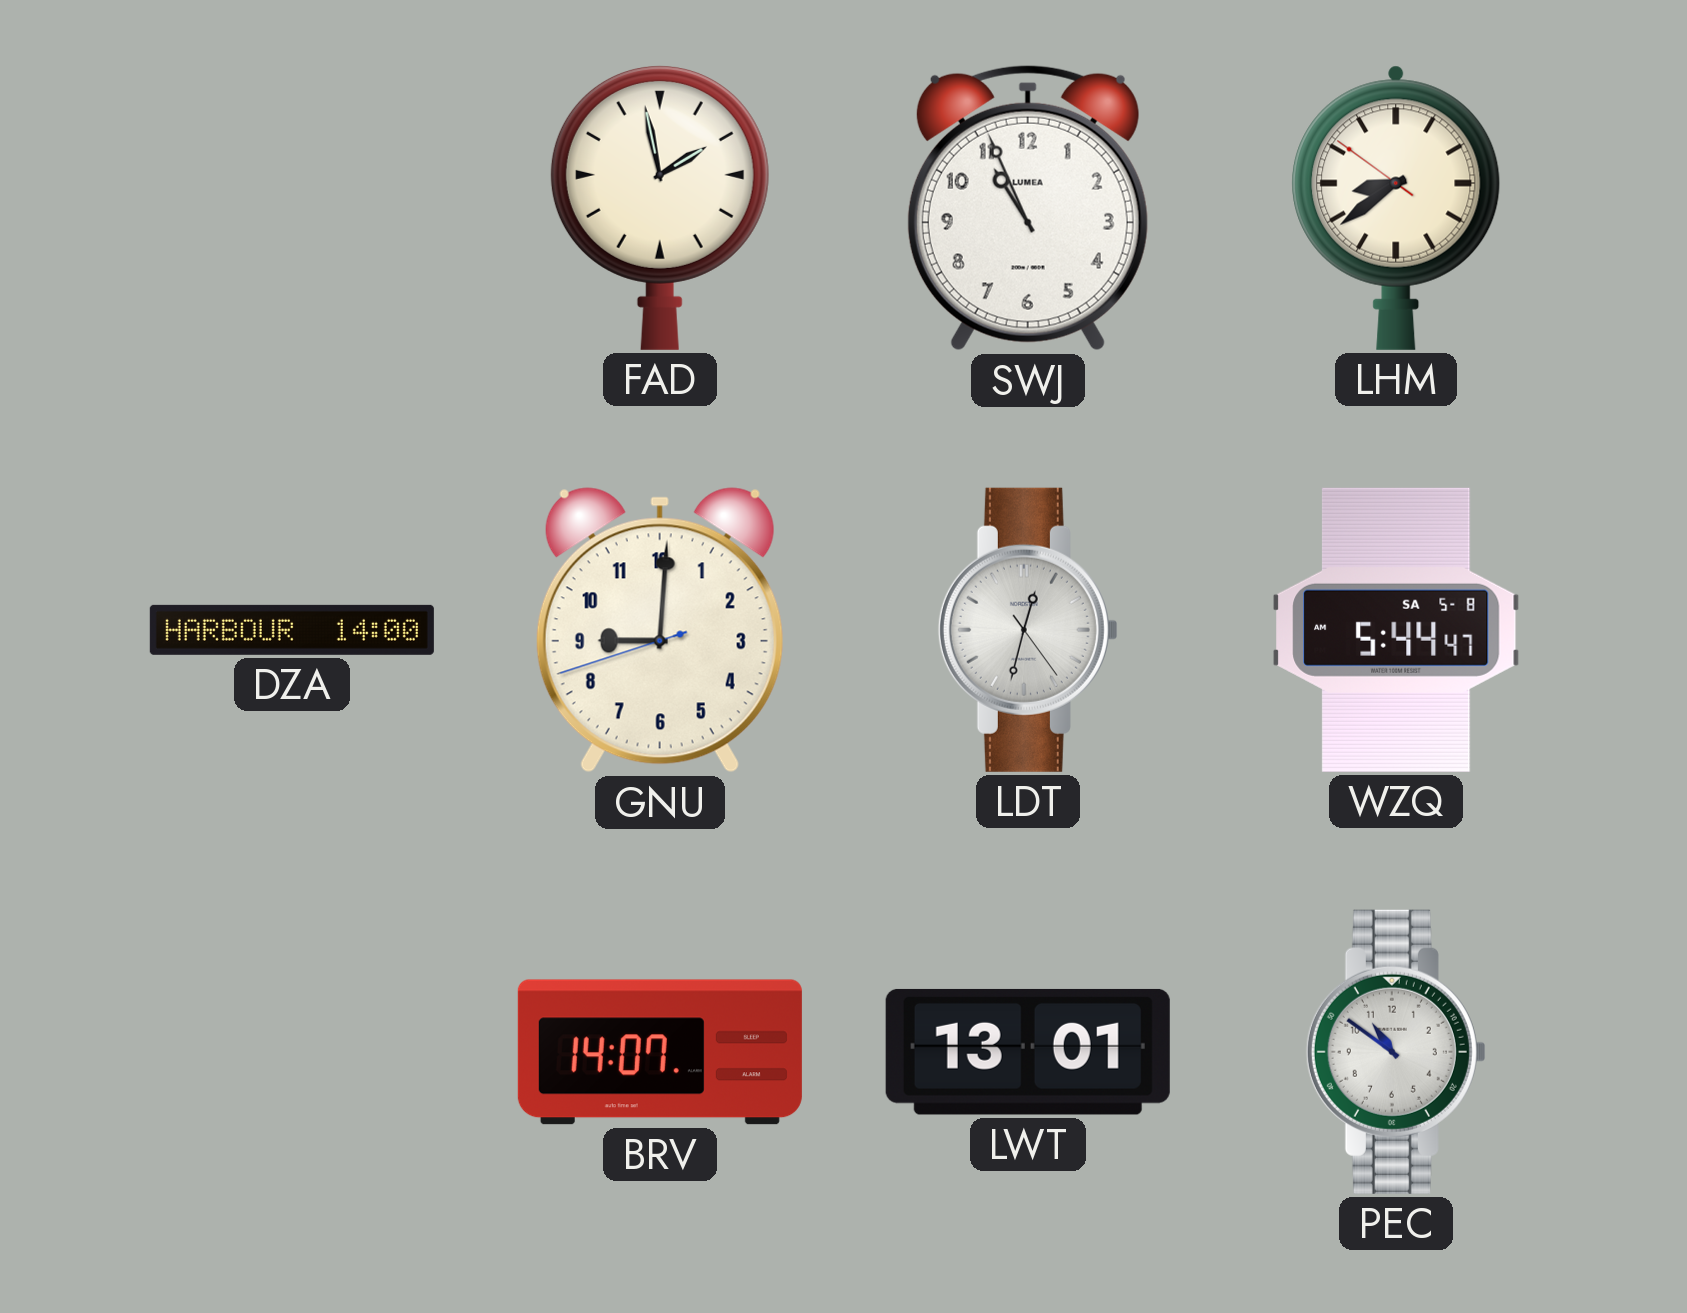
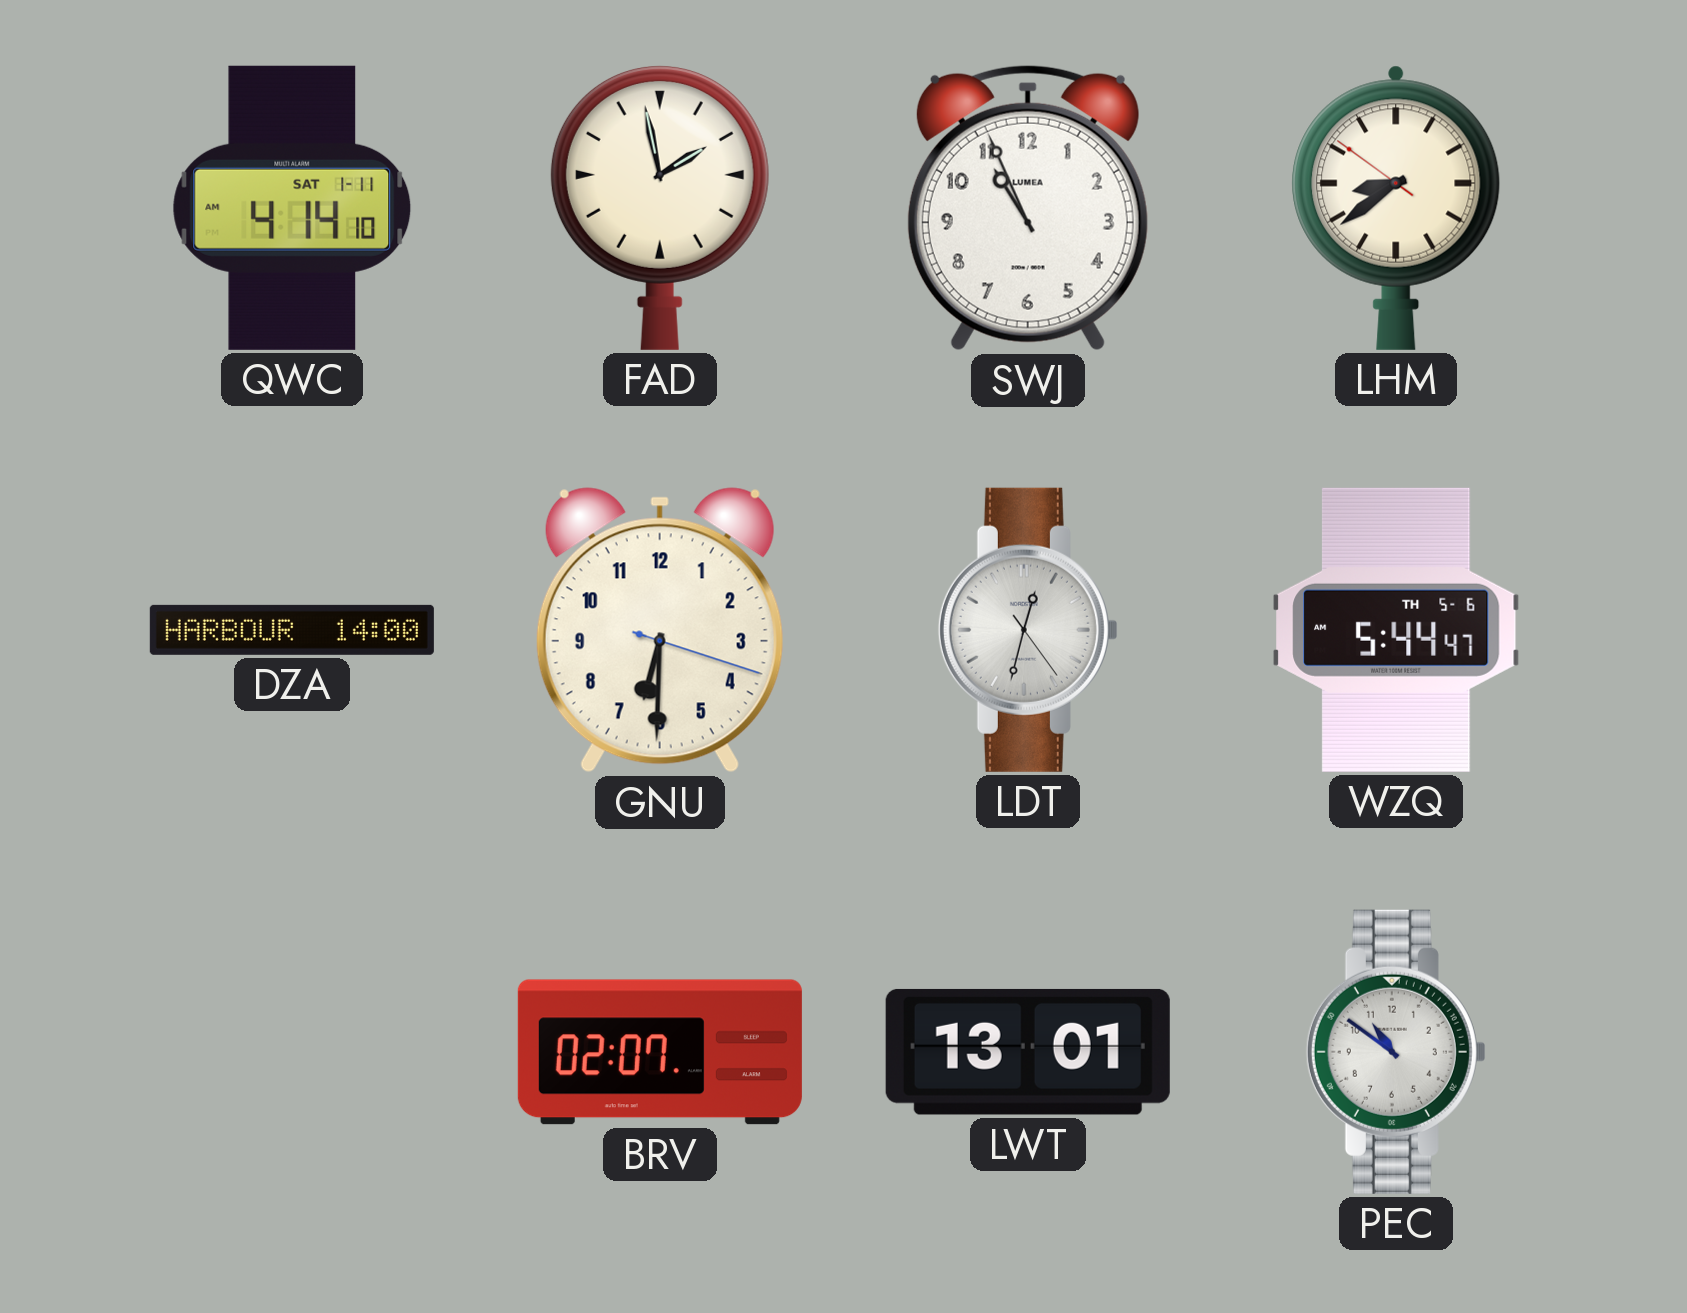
QWC: none -> 4:14 (292, 208)
GNU: 9:00 -> 6:30 (660, 630)
WZQ date: SA 5-8 -> TH 5-6 (1396, 630)
BRV: 14:07 -> 02:07 (660, 1052)
